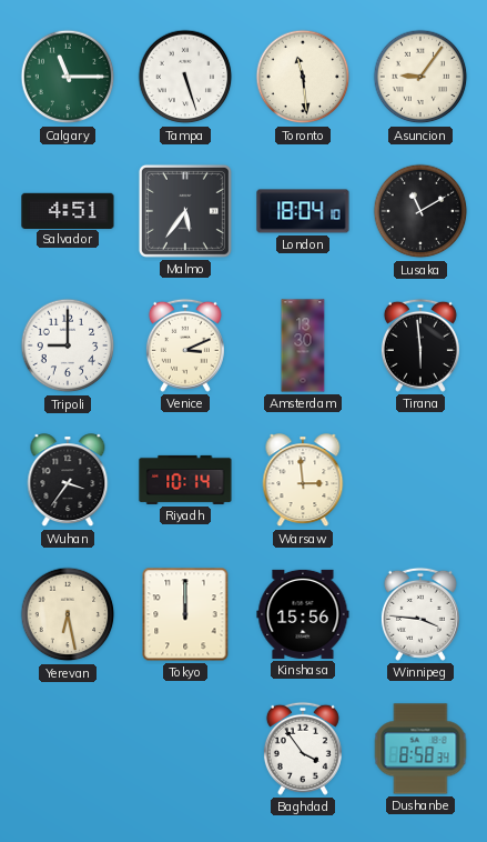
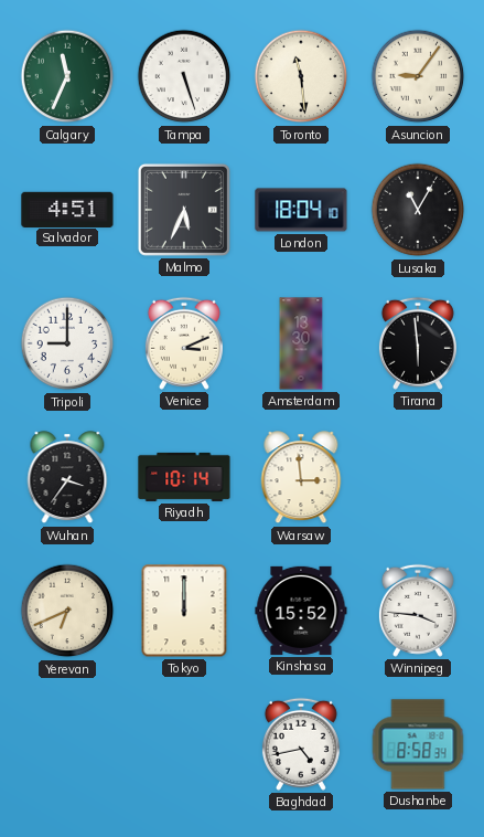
Calgary: 11:15 -> 11:34 (67, 76)
Malmo: 5:36 -> 5:34 (184, 210)
Lusaka: 11:10 -> 11:05 (418, 210)
Yerevan: 6:28 -> 6:41 (67, 611)
Kinshasa: 15:56 -> 15:52 (301, 611)
Baghdad: 3:54 -> 4:43 (301, 744)
